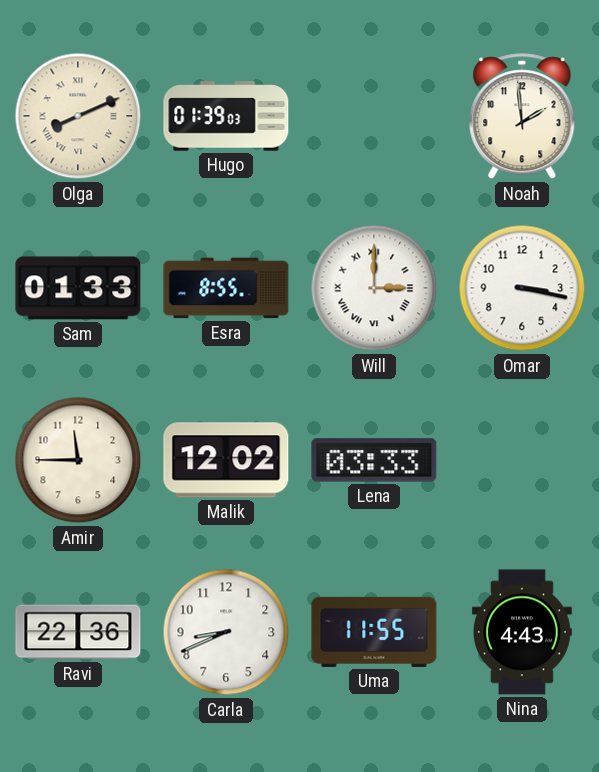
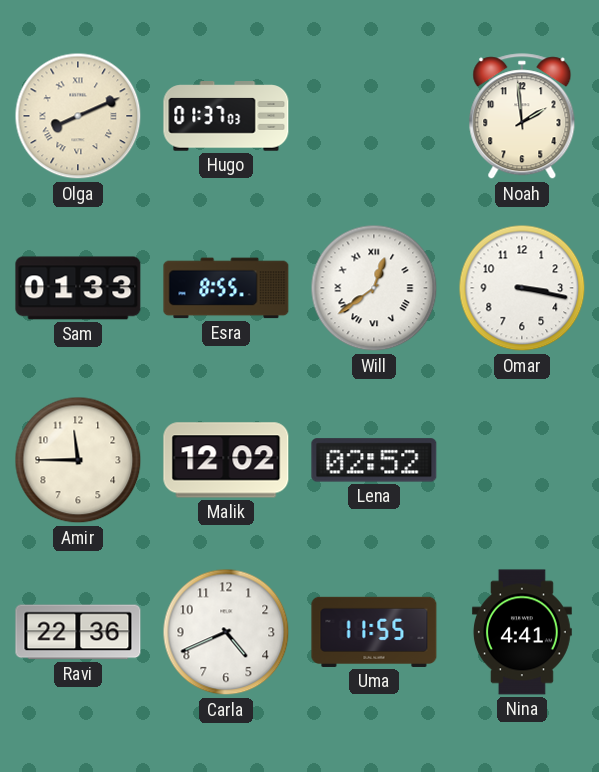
Hugo: 01:39 -> 01:37 (226, 116)
Will: 3:00 -> 12:39 (374, 288)
Lena: 03:33 -> 02:52 (374, 460)
Carla: 8:41 -> 4:41 (226, 632)
Nina: 4:43 -> 4:41 (522, 632)
